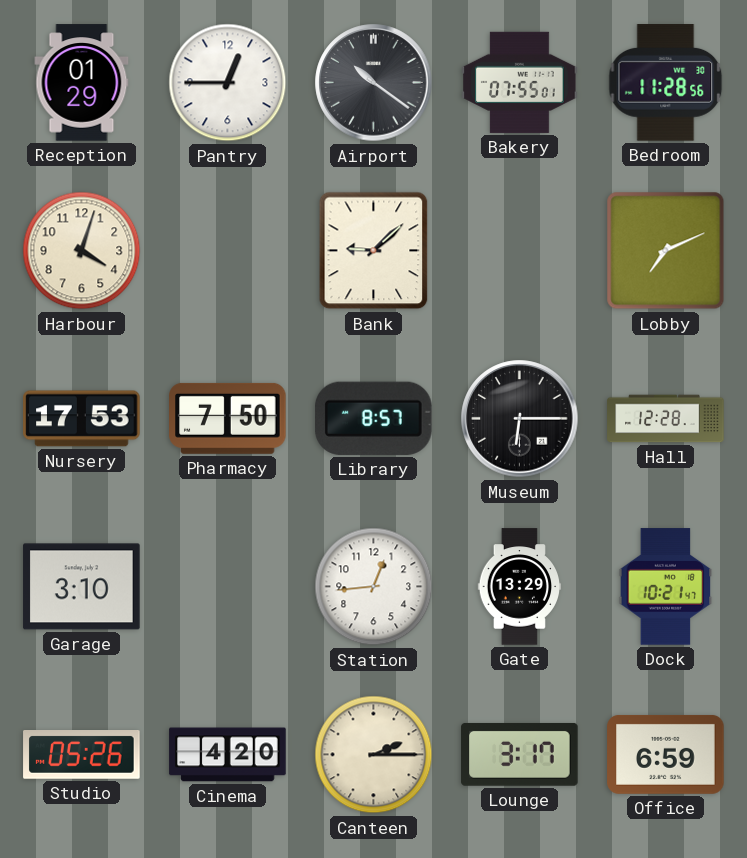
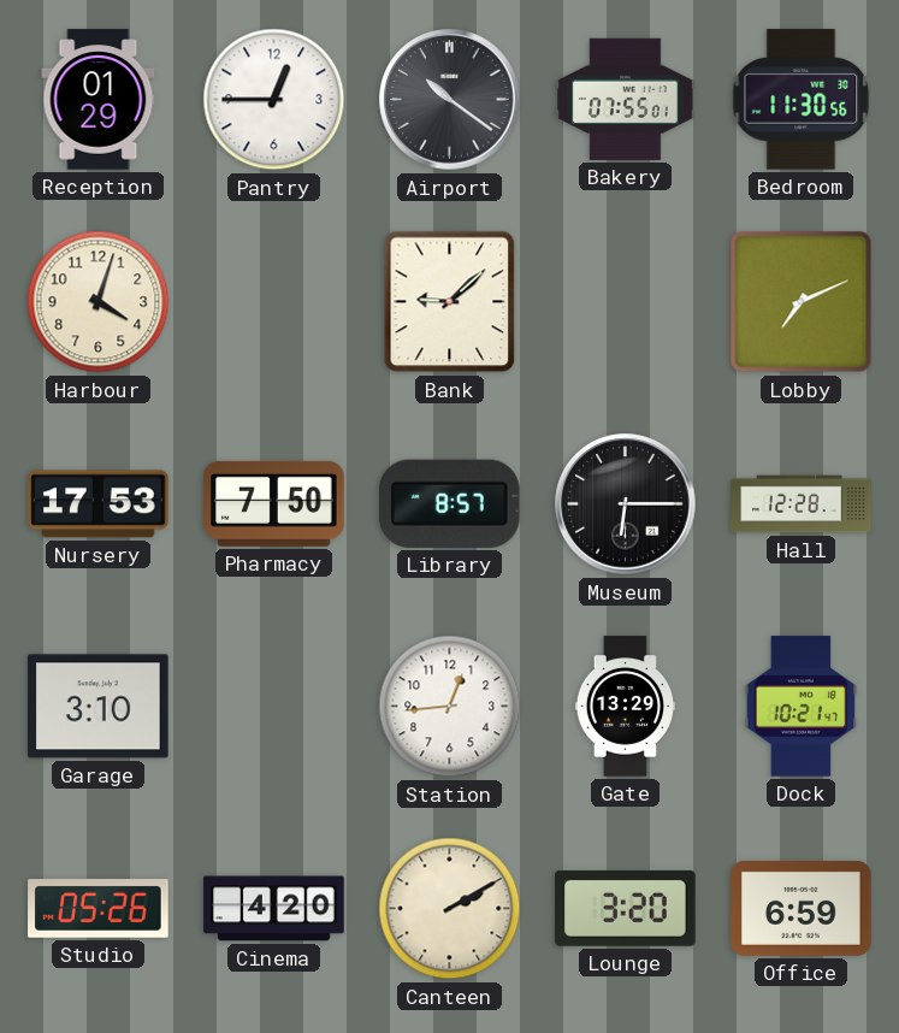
Bedroom: 11:28 -> 11:30 (802, 100)
Canteen: 2:15 -> 2:10 (450, 909)
Lounge: 3:17 -> 3:20 (626, 908)
